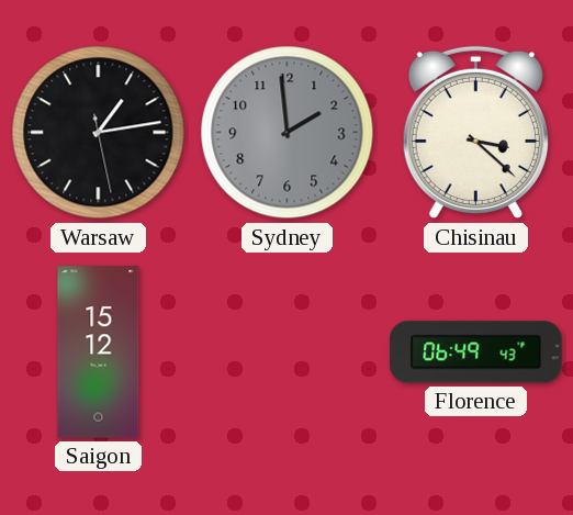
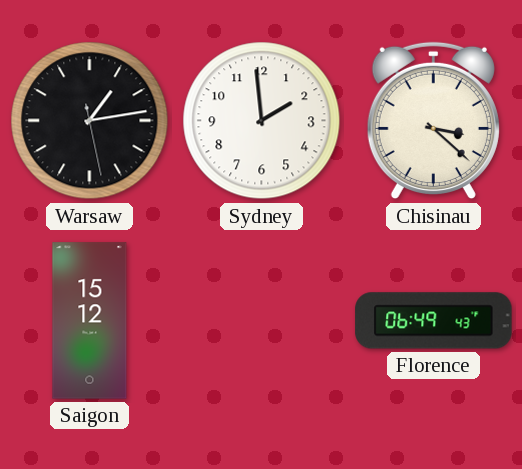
Sydney dial: grey -> white (262, 121)
